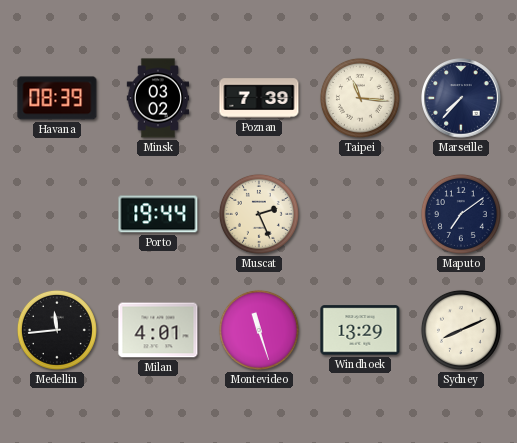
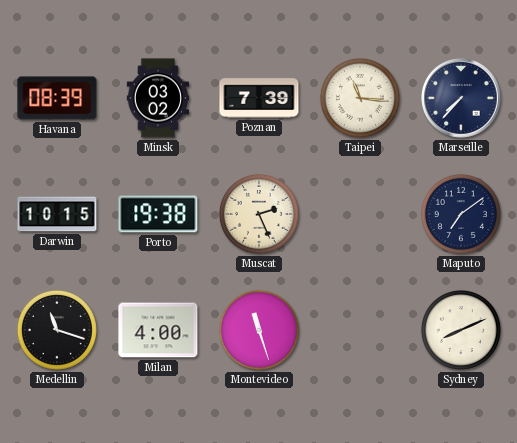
Darwin: none -> 10:15 (57, 214)
Porto: 19:44 -> 19:38 (158, 214)
Medellin: 11:44 -> 11:18 (57, 330)
Milan: 4:01 -> 4:00 (158, 330)
Windhoek: 13:29 -> none (360, 330)
